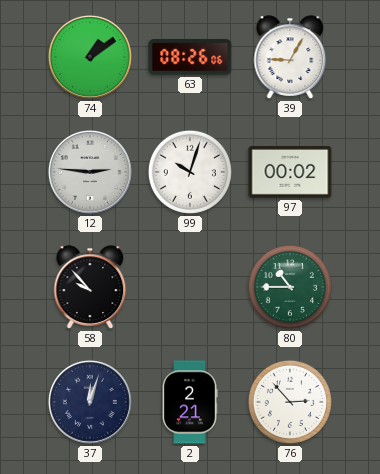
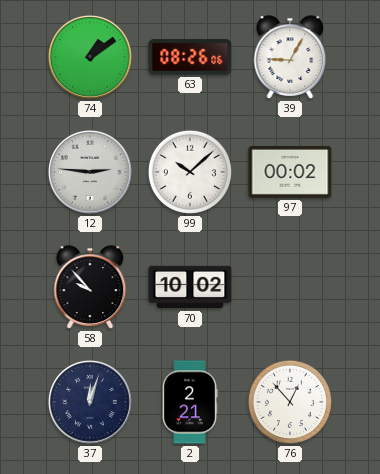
99: 10:03 -> 10:08 (190, 172)
70: none -> 10:02 (190, 287)
80: 10:45 -> none (290, 287)
76: 2:53 -> 12:53 (290, 402)
